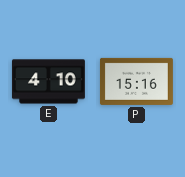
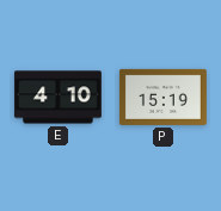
P: 15:16 -> 15:19 (162, 97)
